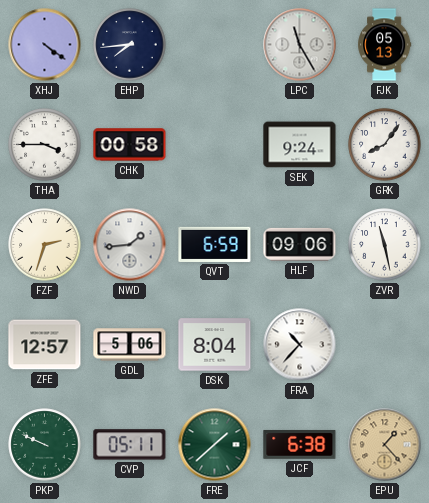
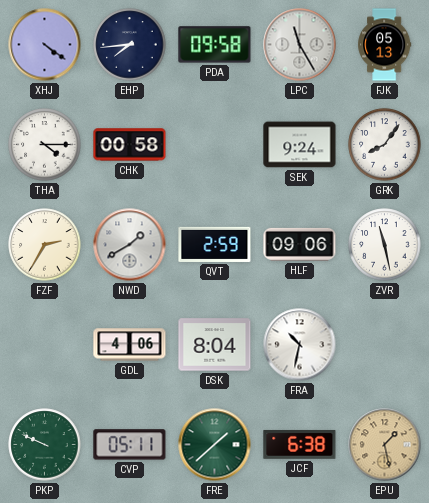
PDA: none -> 09:58 (215, 45)
THA: 3:45 -> 4:15 (45, 145)
FZF: 2:33 -> 2:35 (45, 245)
NWD: 1:44 -> 1:40 (130, 245)
QVT: 6:59 -> 2:59 (215, 244)
ZFE: 12:57 -> none (45, 345)
GDL: 5:06 -> 4:06 (130, 345)
FRA: 10:37 -> 10:32 (300, 345)
EPU: 1:23 -> 1:28 (385, 445)
